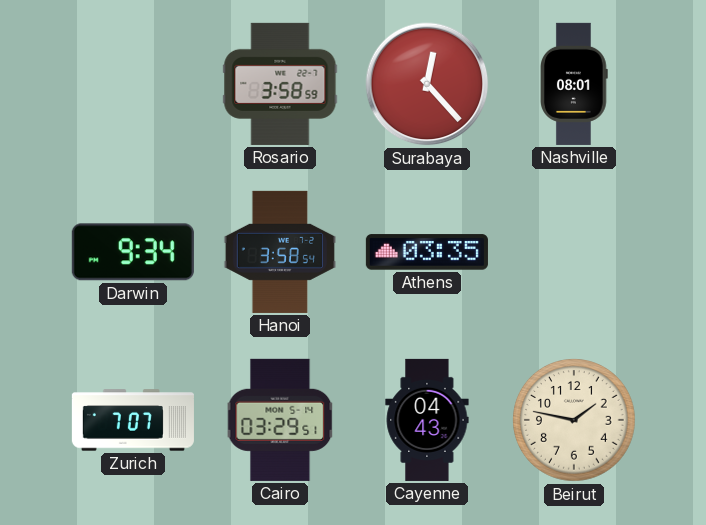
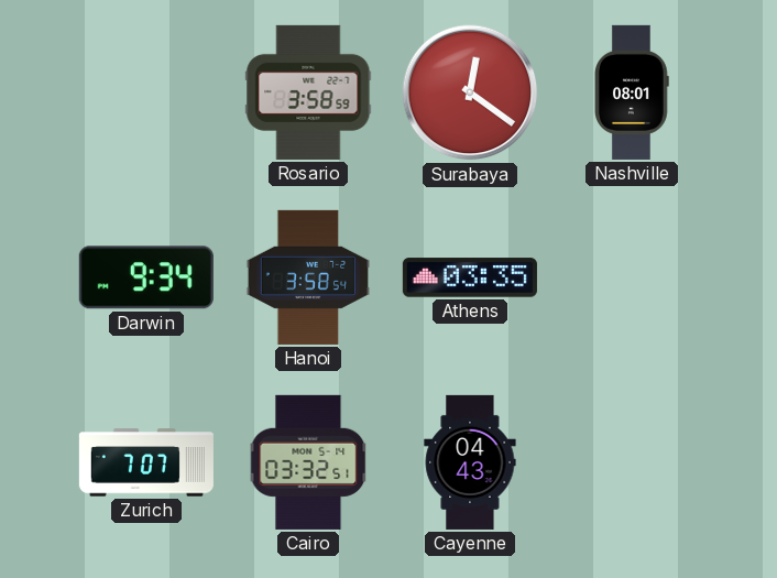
Surabaya: 12:23 -> 12:21 (470, 92)
Cairo: 03:29 -> 03:32 (308, 462)
Beirut: 1:47 -> none (574, 420)
